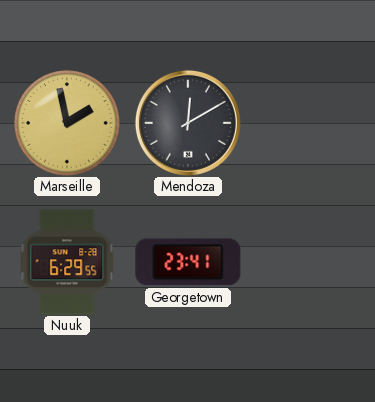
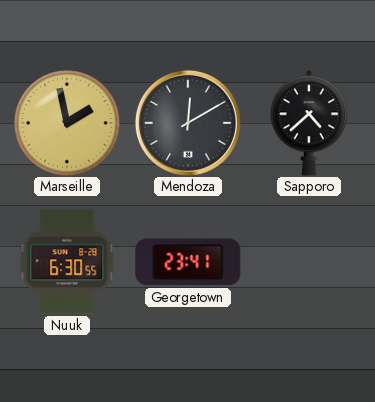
Sapporo: none -> 4:38 (308, 123)
Nuuk: 6:29 -> 6:30 (67, 262)
